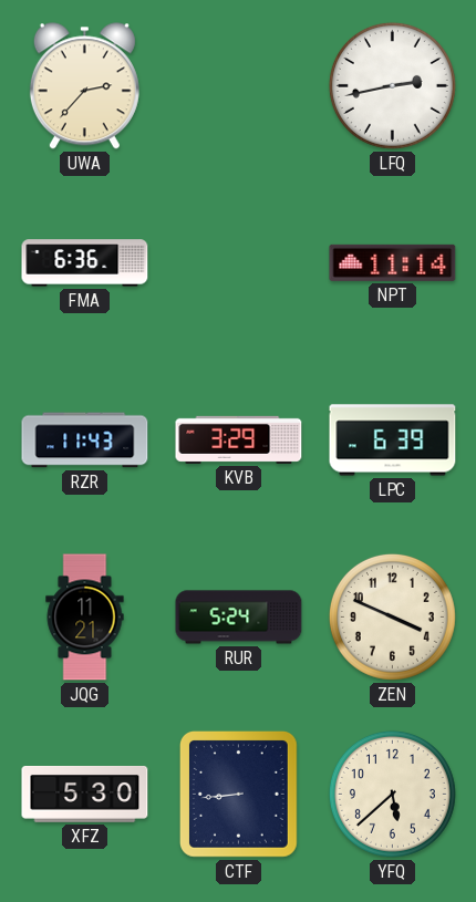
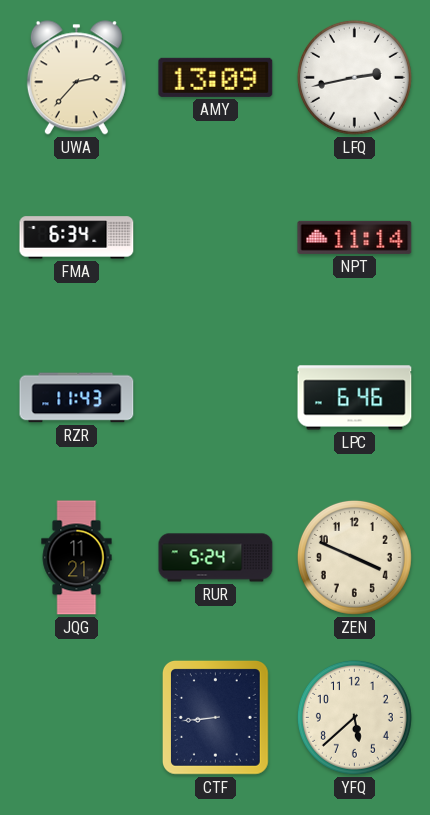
AMY: none -> 13:09 (216, 77)
FMA: 6:36 -> 6:34 (77, 238)
KVB: 3:29 -> none (239, 439)
LPC: 6:39 -> 6:46 (355, 398)
XFZ: 5:30 -> none (85, 795)
